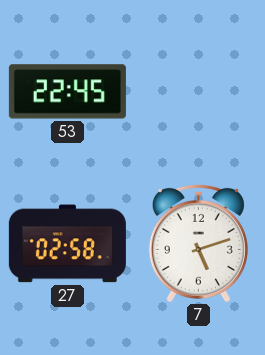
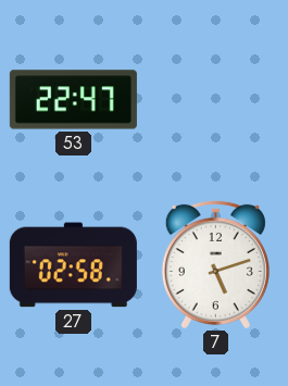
53: 22:45 -> 22:47 (73, 100)
